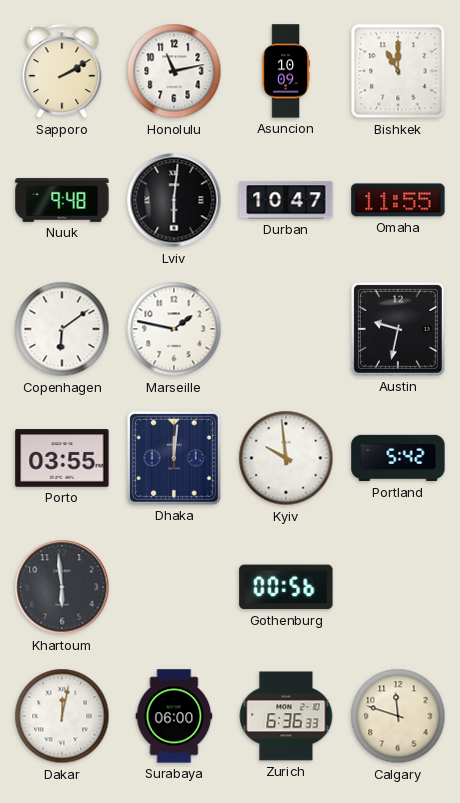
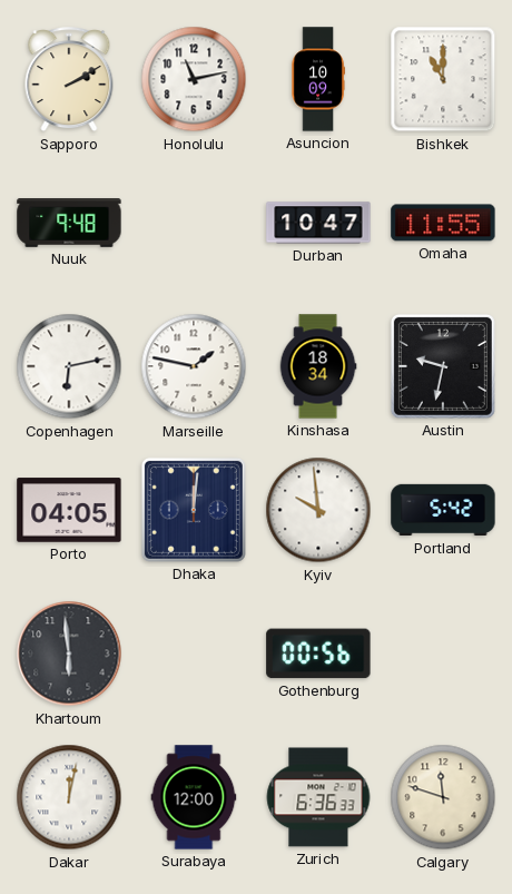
Lviv: 6:01 -> none (174, 200)
Copenhagen: 6:09 -> 6:13 (69, 366)
Kinshasa: none -> 18:34 (318, 366)
Porto: 03:55 -> 04:05 (69, 510)
Surabaya: 06:00 -> 12:00 (194, 797)
